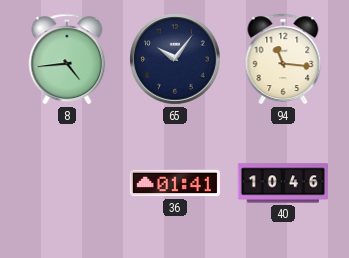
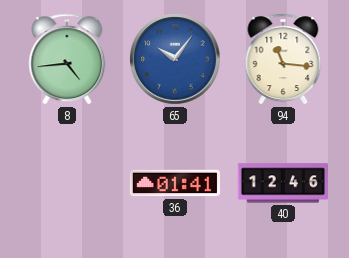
65 dial: navy -> blue (175, 59)
40: 10:46 -> 12:46 (283, 183)
